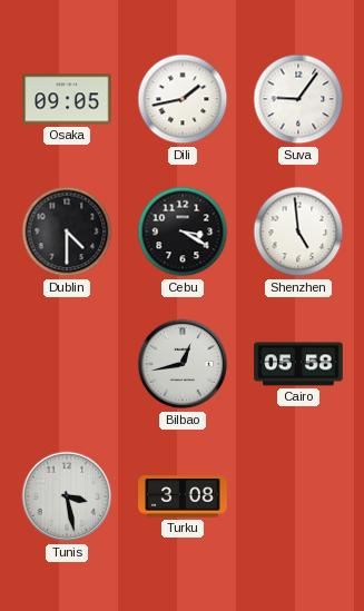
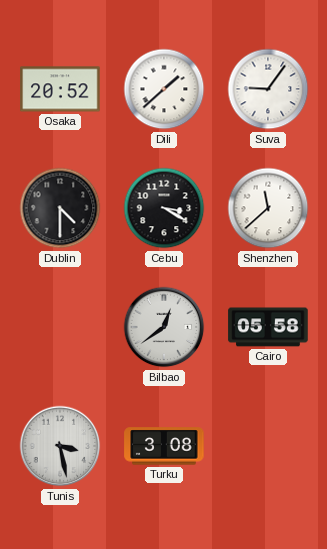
Osaka: 09:05 -> 20:52 (60, 89)
Dili: 1:43 -> 1:38 (164, 89)
Shenzhen: 4:59 -> 11:38 (268, 208)
Bilbao: 12:43 -> 12:39 (164, 327)
